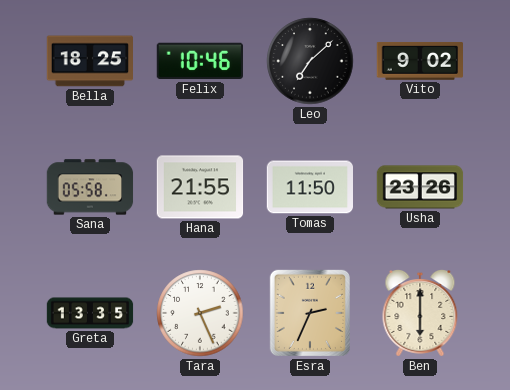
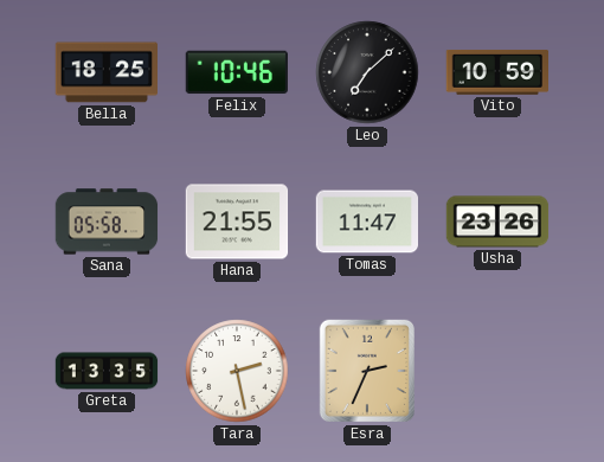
Vito: 9:02 -> 10:59 (496, 72)
Tomas: 11:50 -> 11:47 (367, 222)
Tara: 2:26 -> 2:28 (237, 371)
Ben: 6:00 -> none (420, 314)
